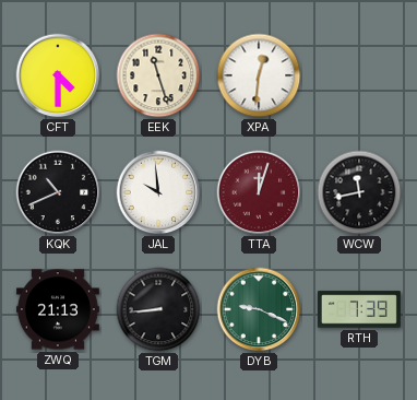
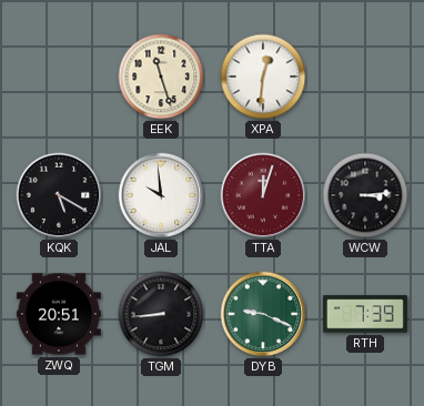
CFT: 4:30 -> none (58, 75)
KQK: 10:41 -> 5:20 (59, 195)
WCW: 11:43 -> 3:14 (365, 195)
ZWQ: 21:13 -> 20:51 (59, 314)
